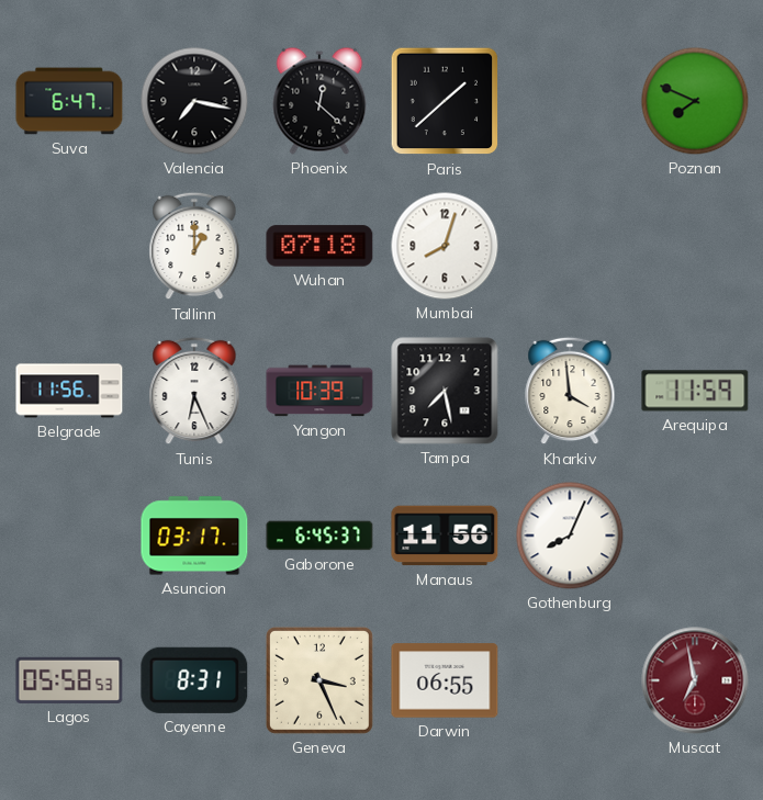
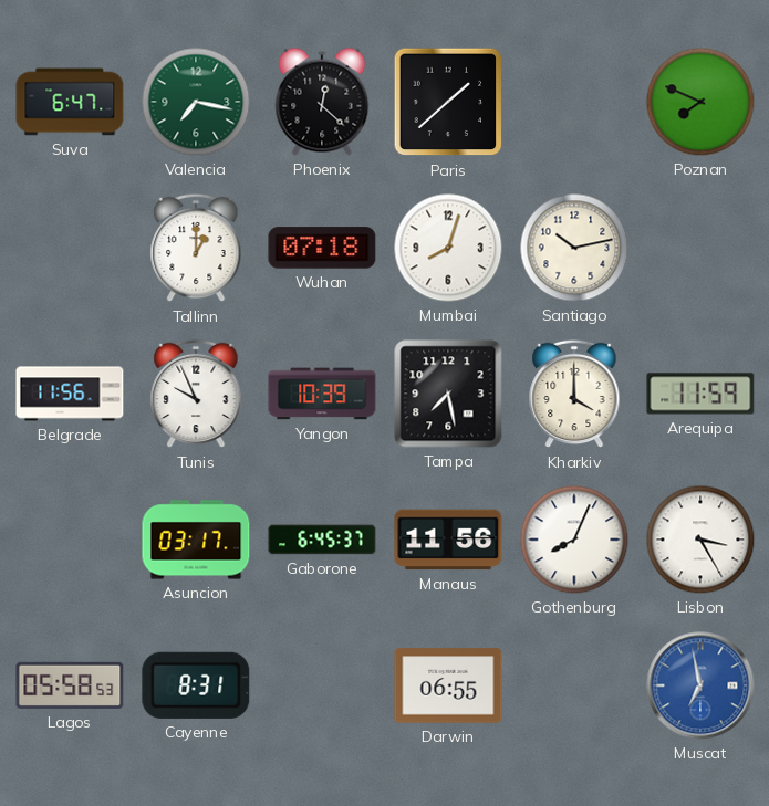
Valencia dial: black -> green (196, 102)
Santiago: none -> 10:13 (574, 248)
Tunis: 6:26 -> 9:56 (196, 394)
Kharkiv: 3:59 -> 4:00 (574, 394)
Lisbon: none -> 3:25 (700, 540)
Geneva: 3:26 -> none (319, 680)
Muscat dial: burgundy -> blue (700, 685)
